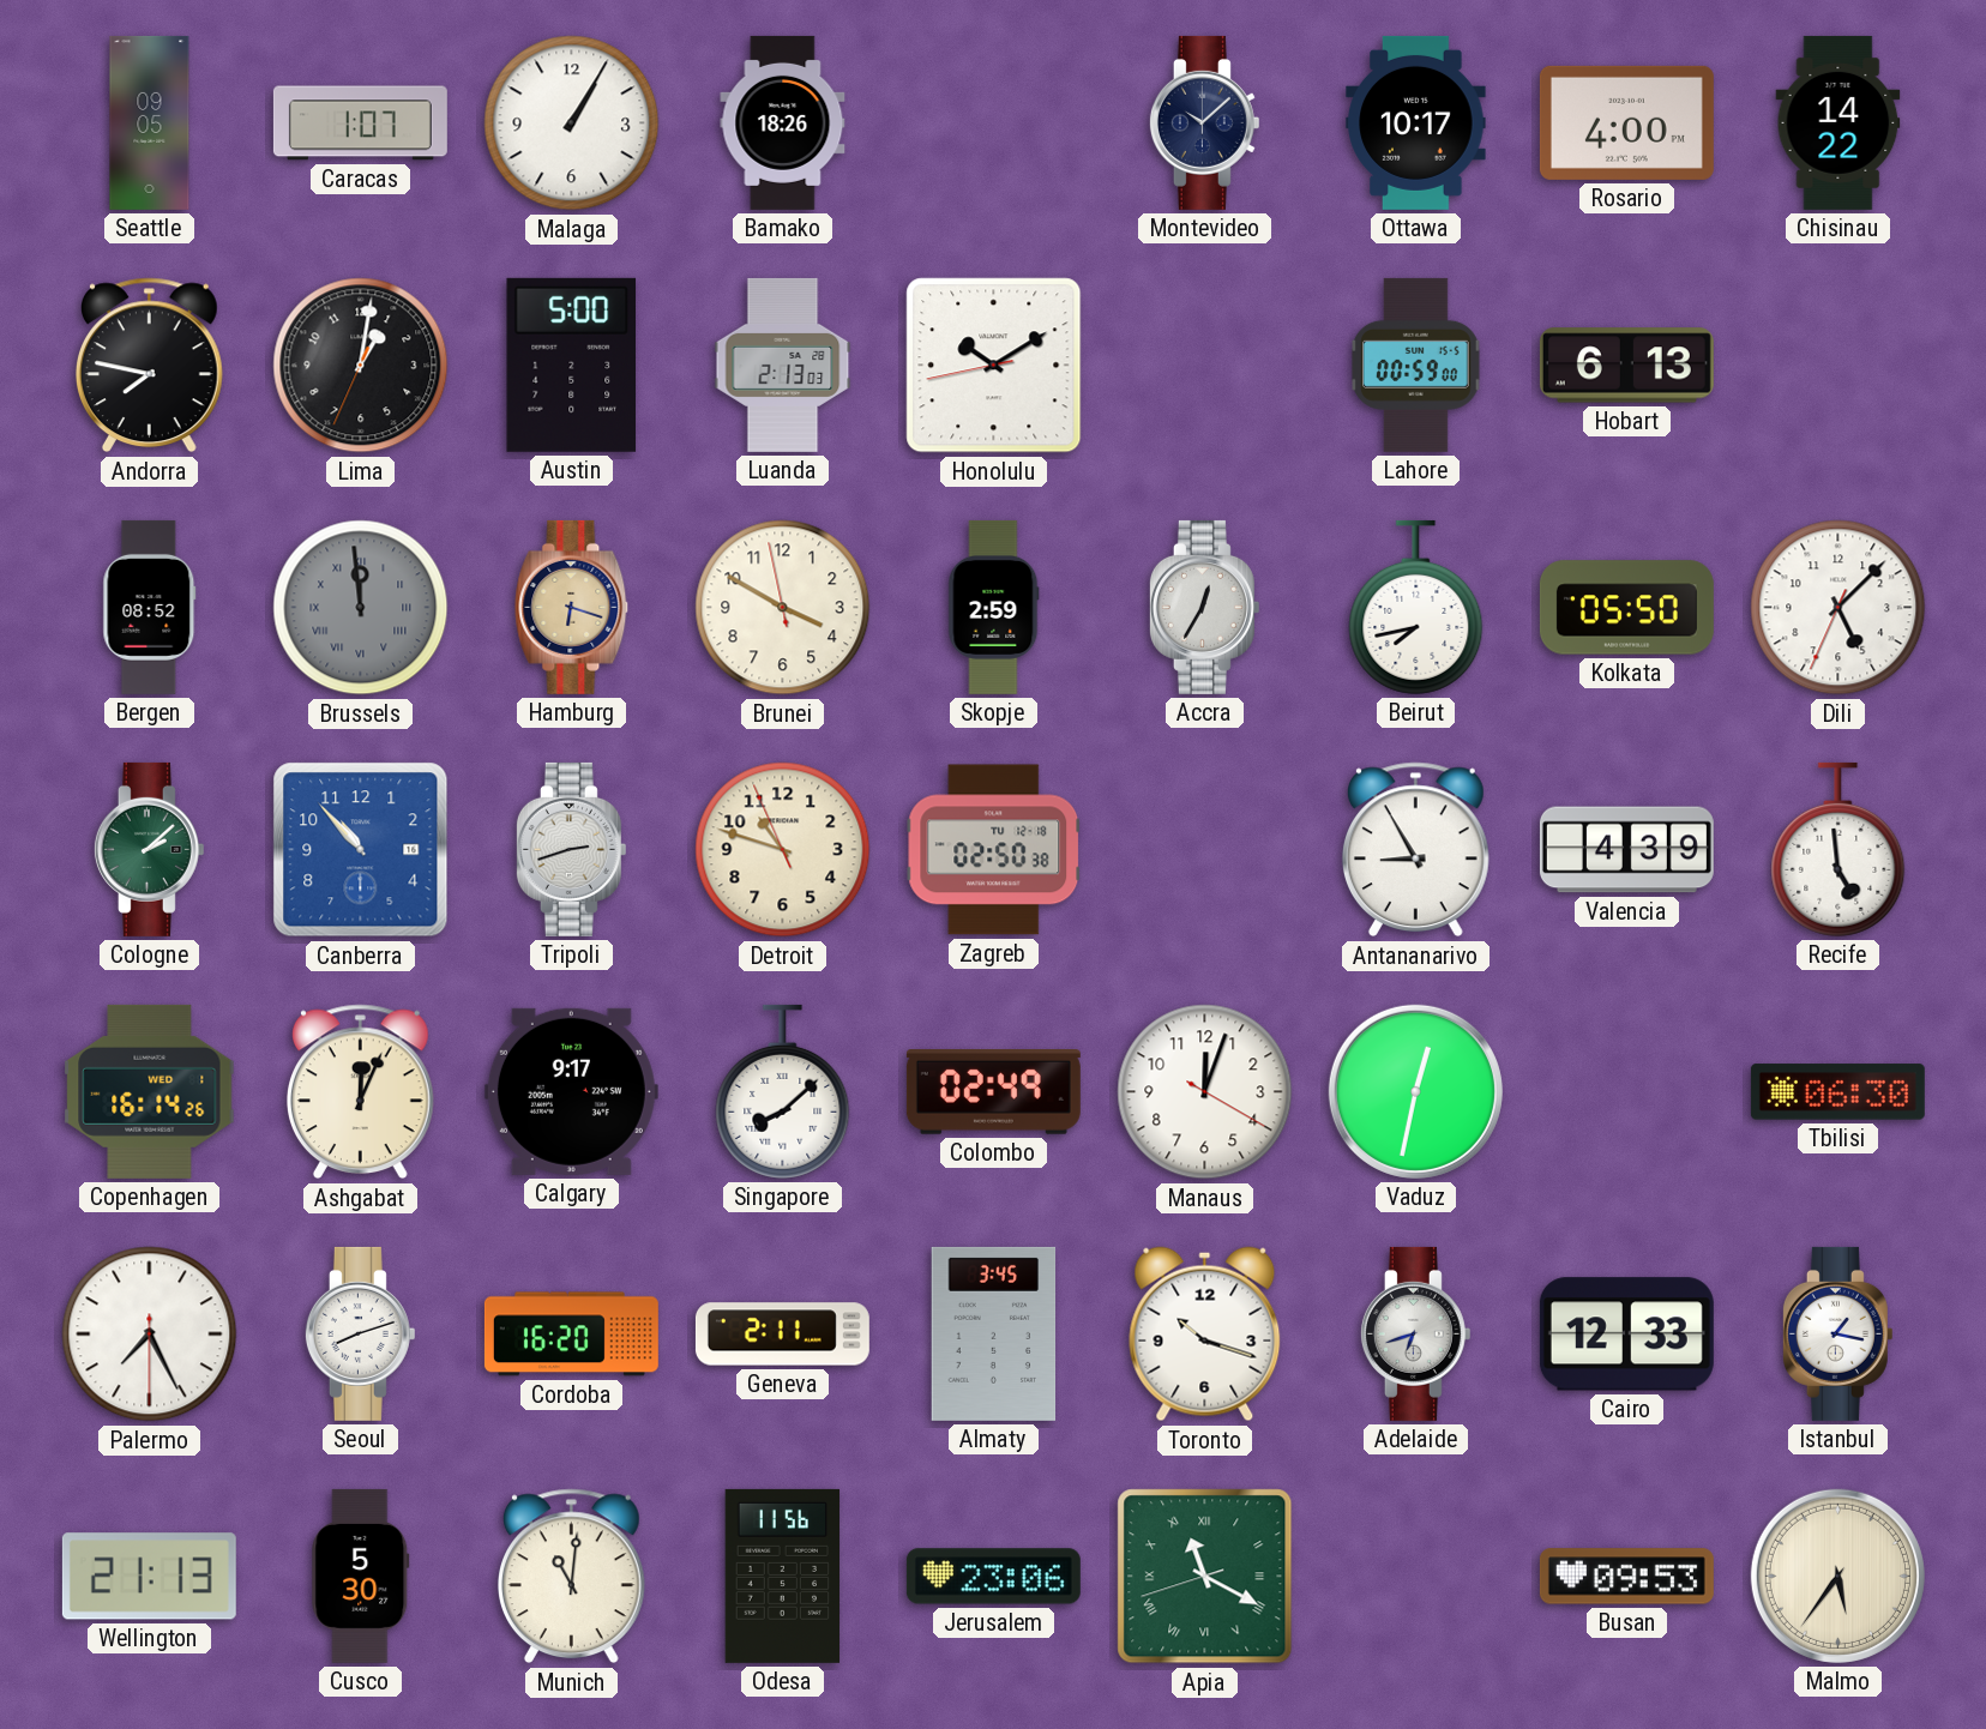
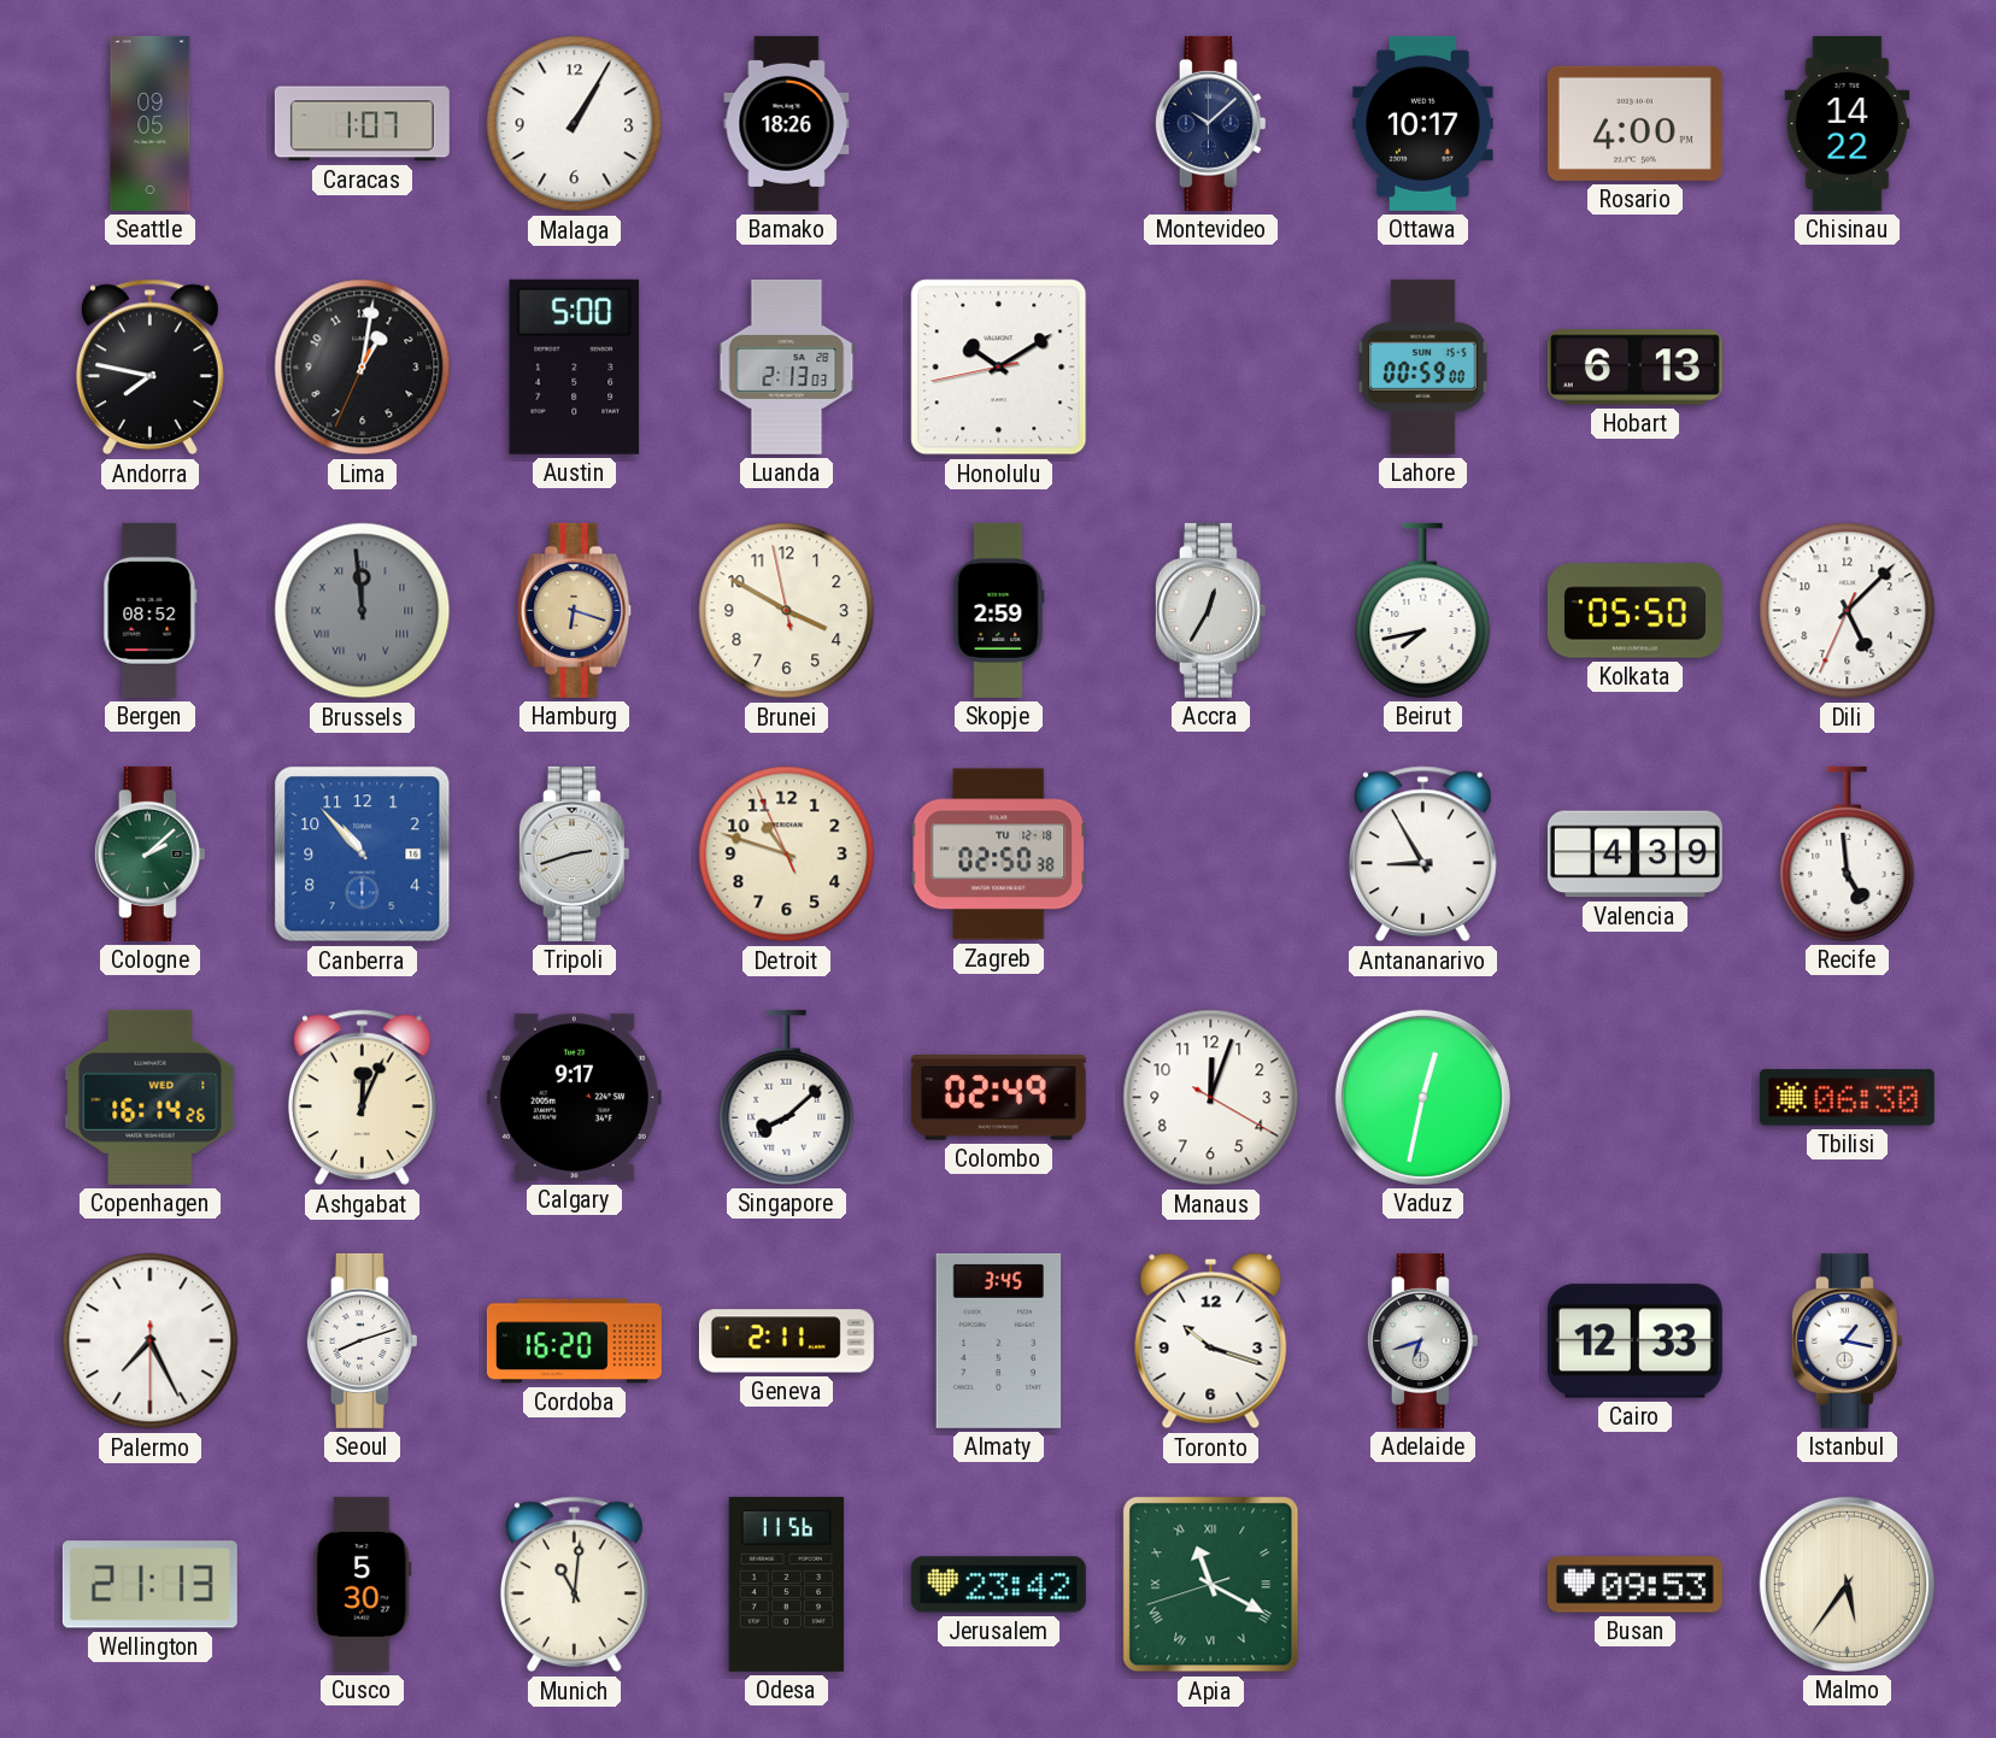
Jerusalem: 23:06 -> 23:42 (998, 1585)
